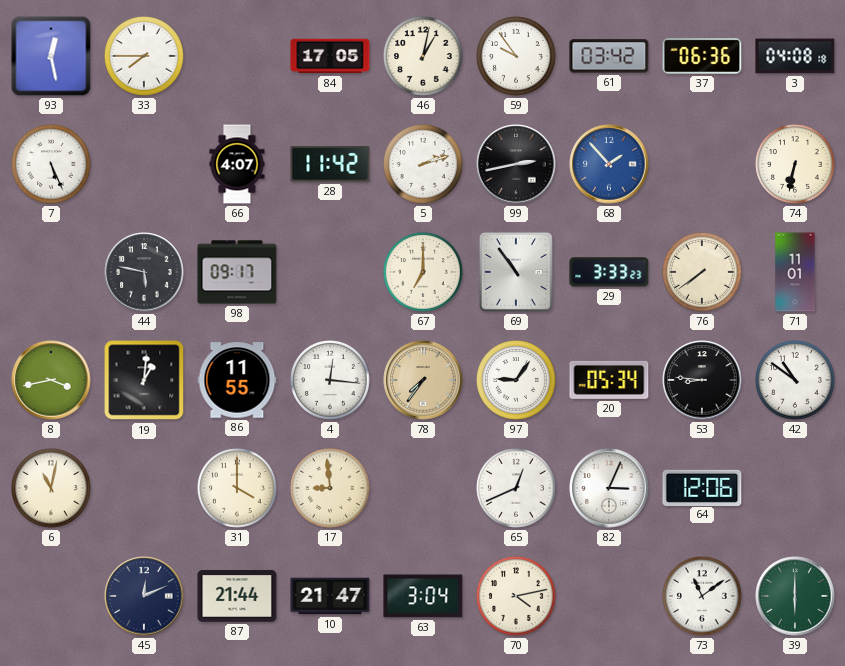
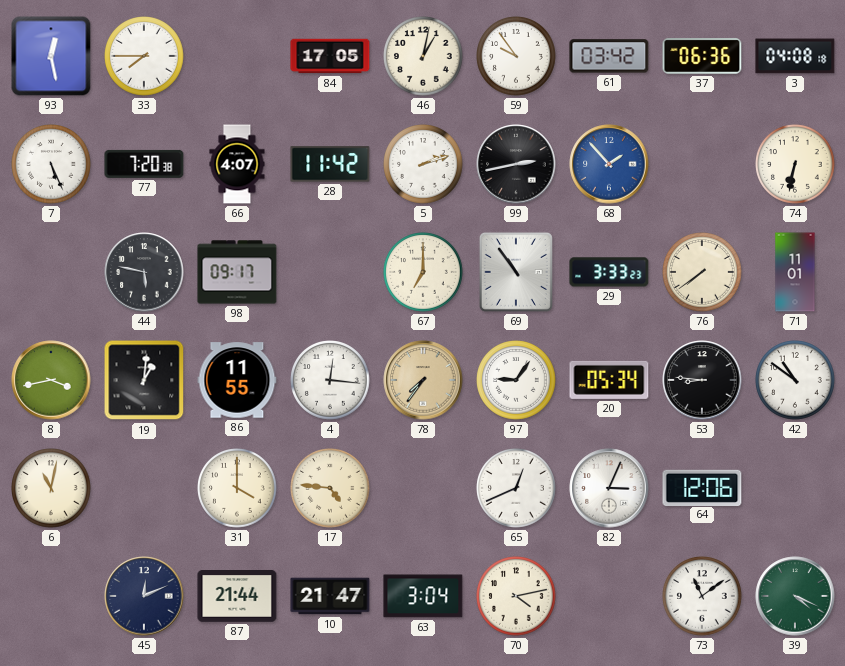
77: none -> 7:20 (144, 164)
17: 8:59 -> 4:46 (330, 488)
39: 6:00 -> 4:19 (795, 596)
